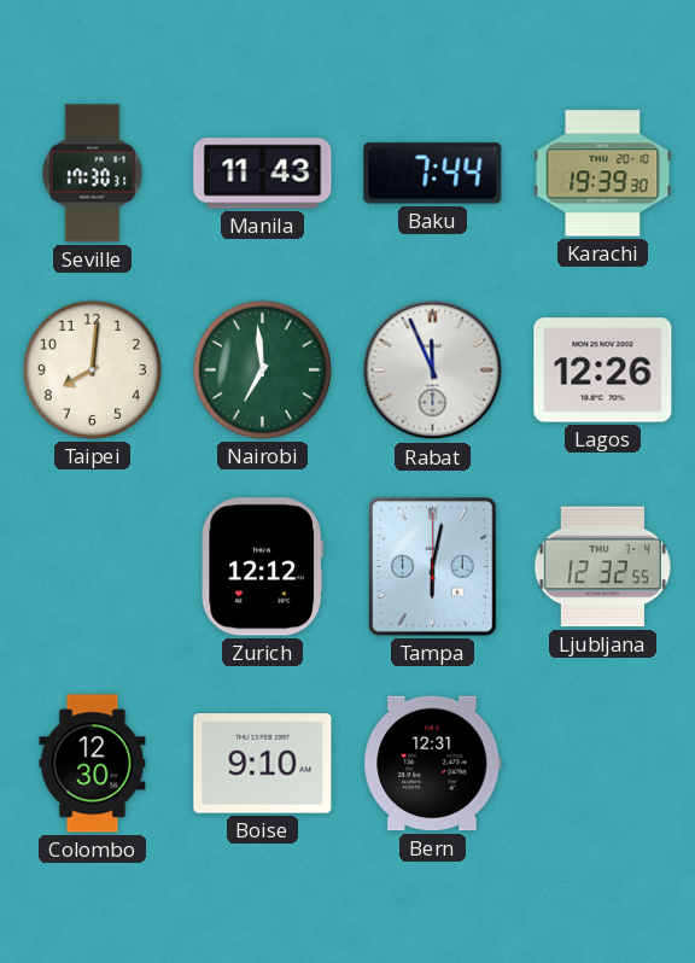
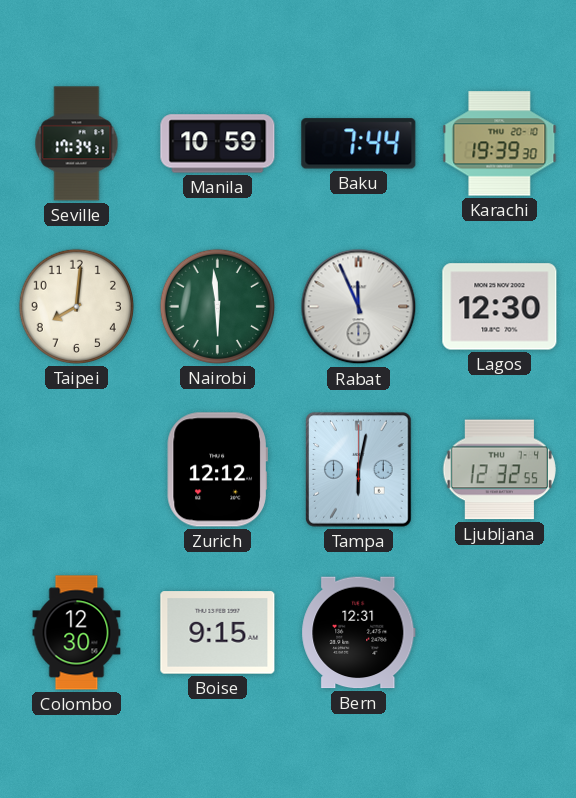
Seville: 17:30 -> 17:34 (77, 144)
Manila: 11:43 -> 10:59 (218, 144)
Nairobi: 6:59 -> 5:59 (217, 306)
Lagos: 12:26 -> 12:30 (500, 307)
Boise: 9:10 -> 9:15 (218, 633)
